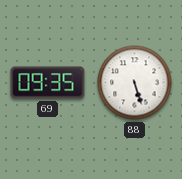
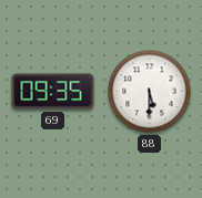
88: 5:27 -> 5:30 (150, 92)
